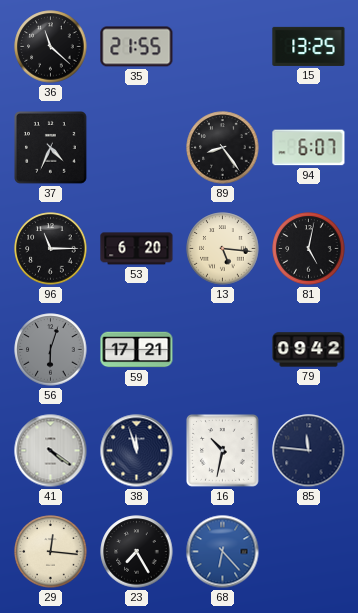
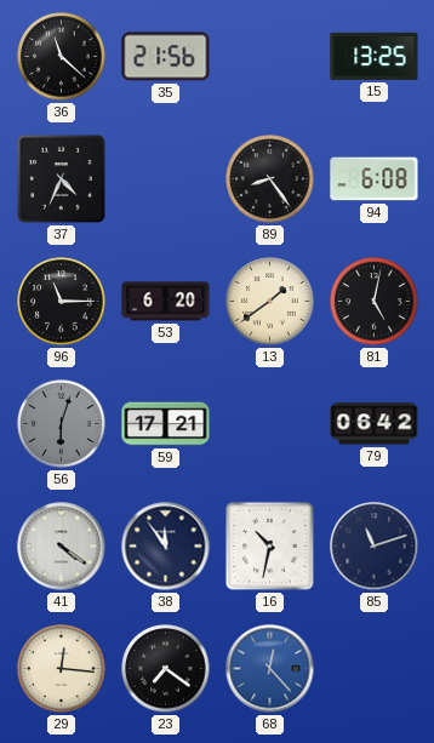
35: 21:55 -> 21:56 (166, 57)
94: 6:07 -> 6:08 (375, 179)
13: 5:16 -> 1:39 (270, 302)
79: 09:42 -> 06:42 (375, 424)
38: 11:57 -> 11:54 (166, 547)
85: 11:46 -> 11:12 (375, 547)
23: 7:25 -> 7:21 (166, 669)
68: 6:23 -> 12:23 (270, 669)
